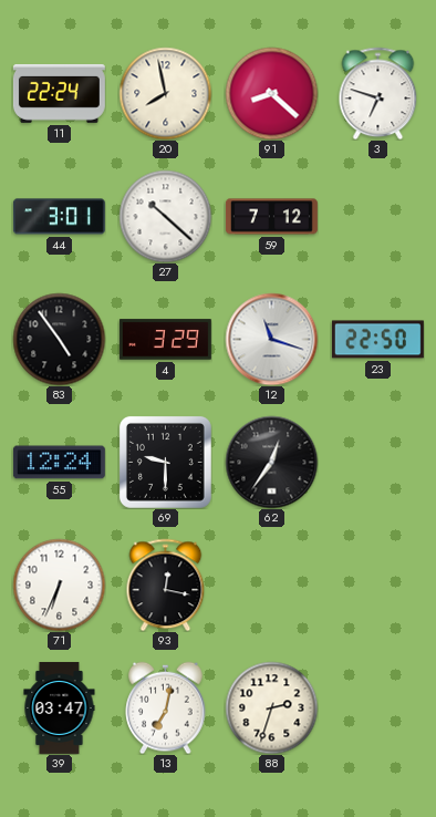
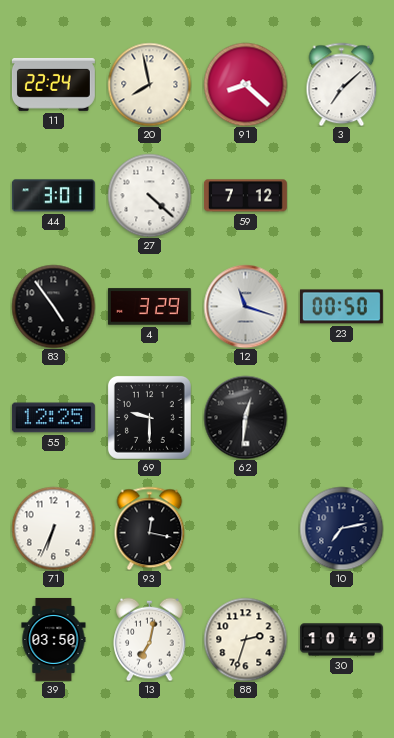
3: 6:48 -> 7:08 (342, 84)
27: 10:22 -> 4:22 (149, 195)
23: 22:50 -> 00:50 (341, 307)
55: 12:24 -> 12:25 (53, 418)
62: 12:36 -> 12:31 (245, 417)
10: none -> 7:13 (341, 528)
39: 03:47 -> 03:50 (54, 639)
30: none -> 10:49 (341, 640)
